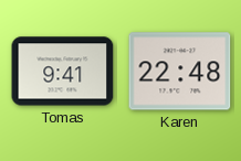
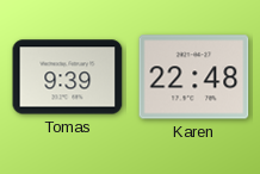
Tomas: 9:41 -> 9:39 (68, 77)
